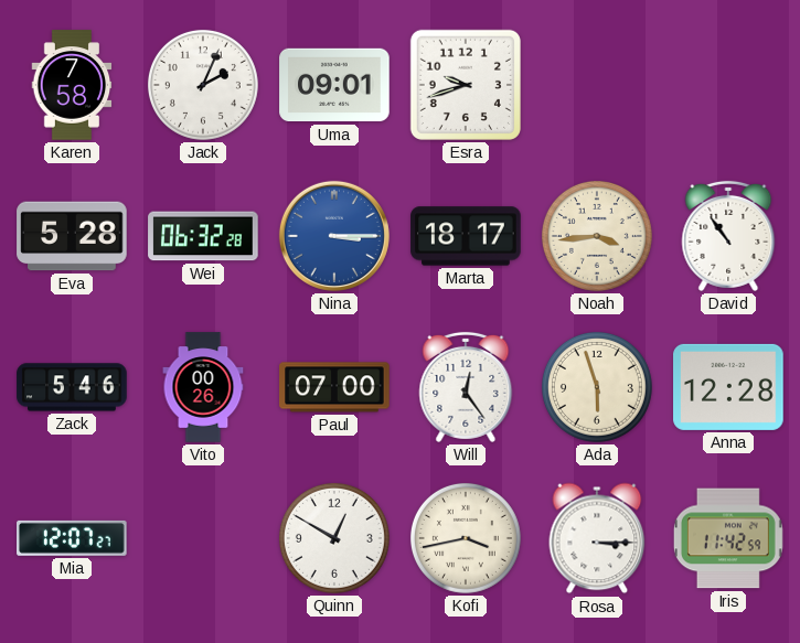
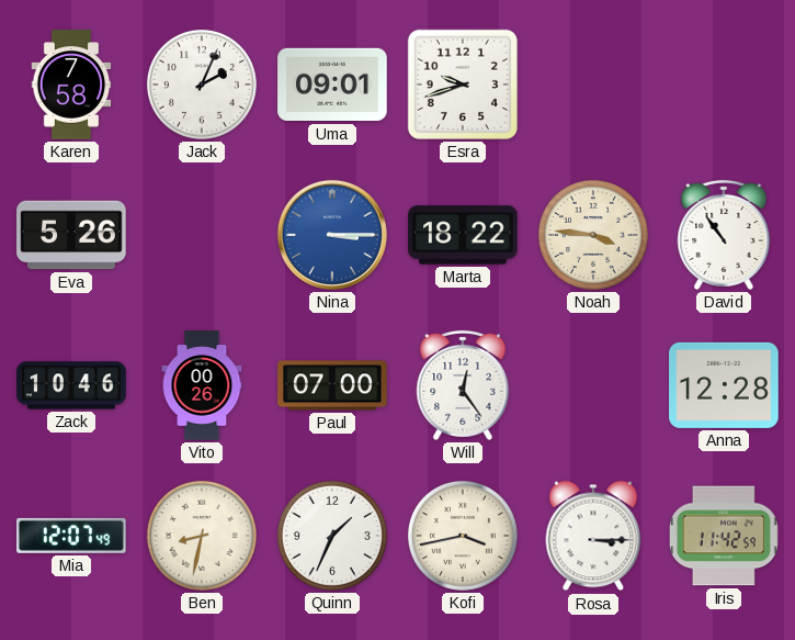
Eva: 5:28 -> 5:26 (71, 235)
Wei: 06:32 -> none (203, 236)
Marta: 18:17 -> 18:22 (463, 235)
Noah: 3:44 -> 3:46 (593, 235)
Zack: 5:46 -> 10:46 (71, 385)
Ada: 5:57 -> none (597, 387)
Mia: 12:07:27 -> 12:07:49 (71, 536)
Ben: none -> 8:32 (202, 536)
Quinn: 12:50 -> 1:34 (332, 536)
